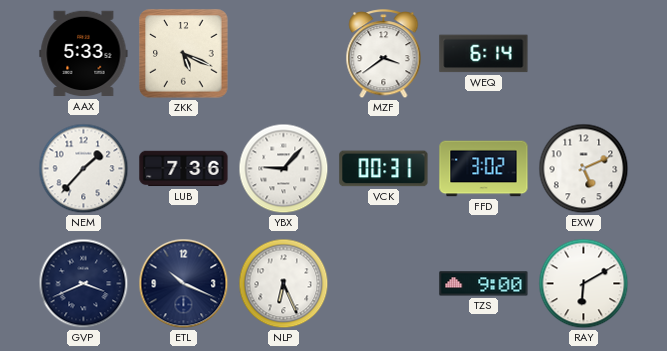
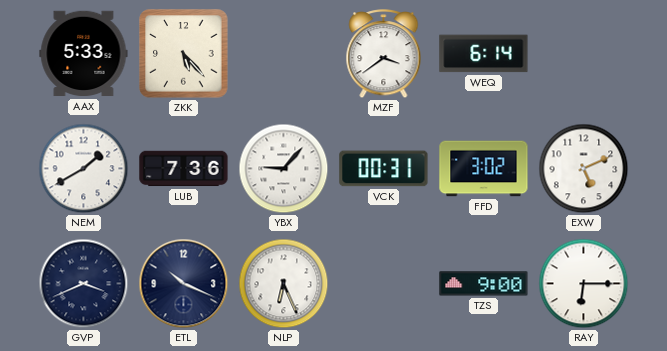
ZKK: 5:19 -> 5:23 (184, 54)
NEM: 1:37 -> 1:40 (84, 169)
RAY: 6:10 -> 6:15 (584, 284)
